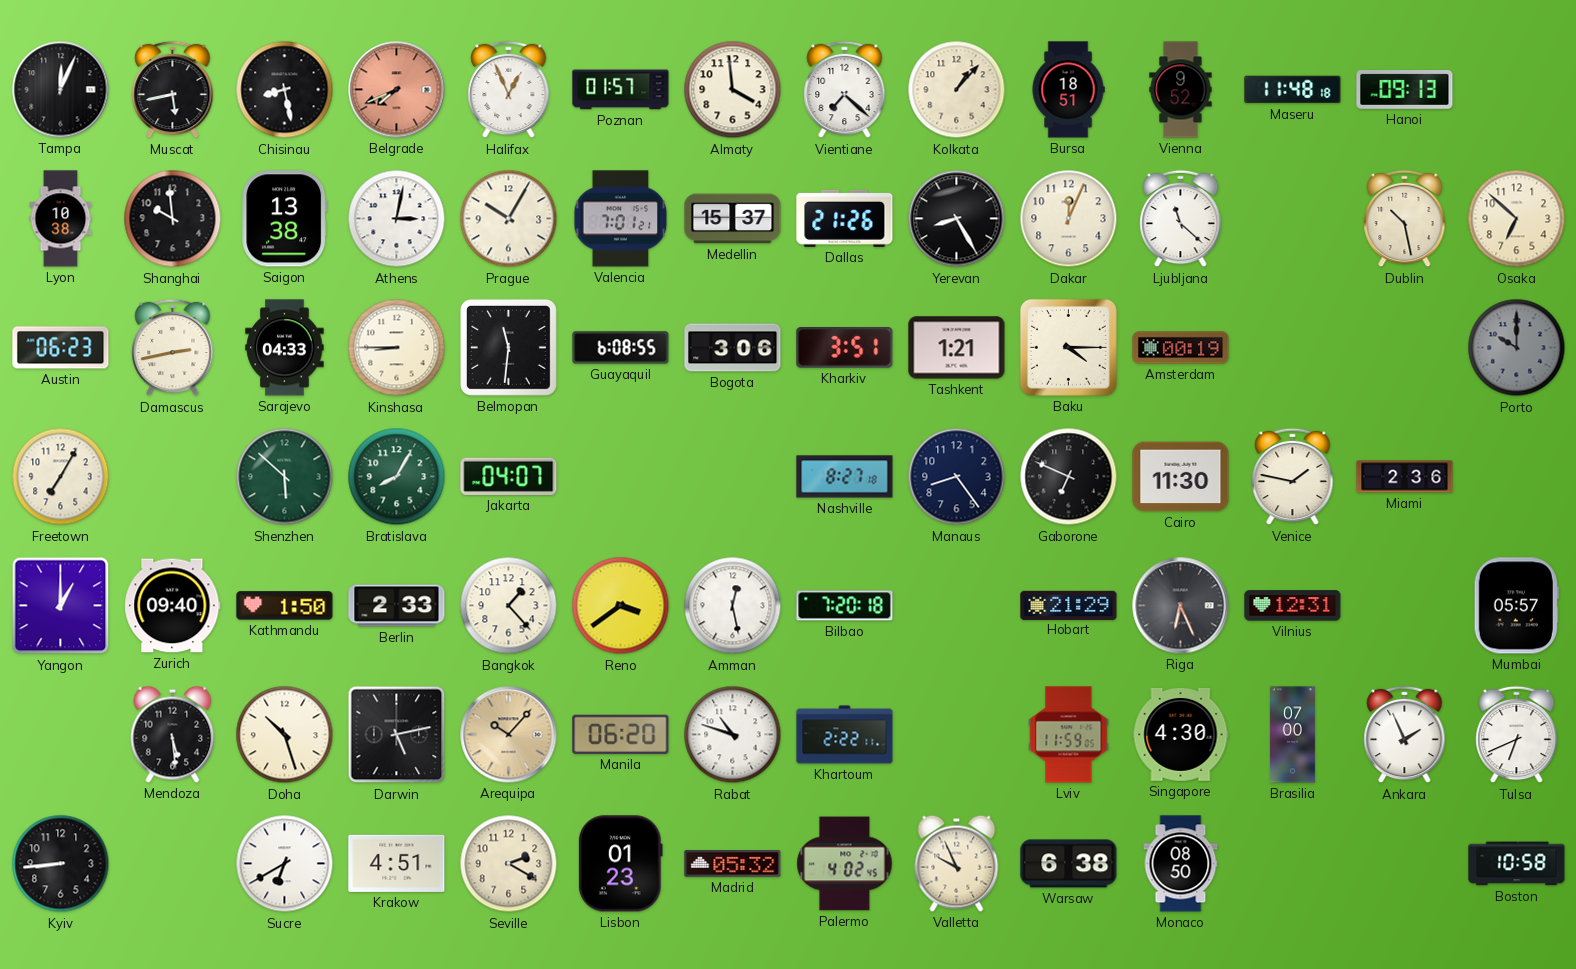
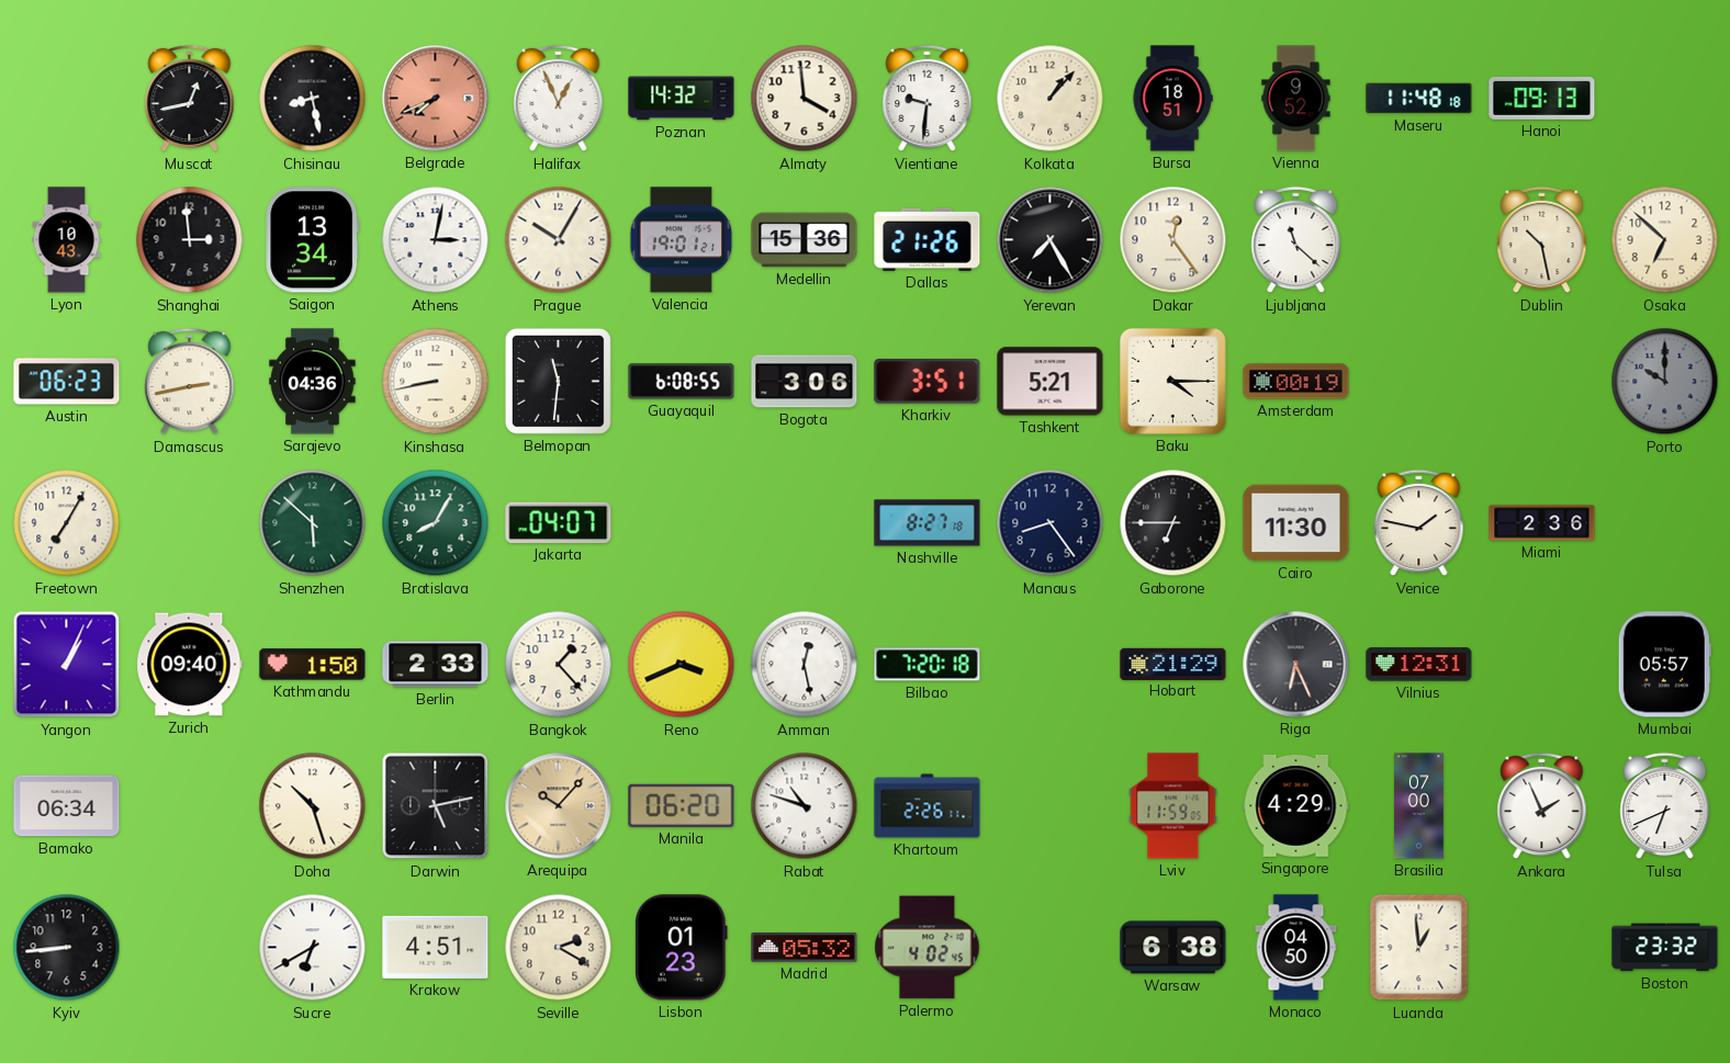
Tampa: 12:04 -> none (61, 90)
Muscat: 5:43 -> 12:43 (190, 99)
Poznan: 01:57 -> 14:32 (682, 99)
Vientiane: 7:22 -> 9:31 (928, 99)
Lyon: 10:38 -> 10:43 (67, 240)
Shanghai: 9:59 -> 2:59 (190, 240)
Saigon: 13:38 -> 13:34 (313, 240)
Valencia: 7:01 -> 19:01 (682, 240)
Medellin: 15:37 -> 15:36 (805, 240)
Yerevan: 8:25 -> 7:25 (1051, 240)
Dakar: 12:04 -> 12:24 (1173, 240)
Sarajevo: 04:33 -> 04:36 (313, 382)
Kinshasa: 8:45 -> 8:43 (436, 382)
Tashkent: 1:21 -> 5:21 (1051, 382)
Gaborone: 6:49 -> 6:45 (1173, 523)
Yangon: 1:00 -> 1:04 (67, 665)
Reno: 3:39 -> 3:41 (682, 665)
Bamako: none -> 06:34 (67, 806)
Mendoza: 5:29 -> none (173, 734)
Khartoum: 2:22 -> 2:26 (928, 806)
Singapore: 4:30 -> 4:29 (1296, 805)
Valletta: 9:56 -> none (957, 863)
Monaco: 08:50 -> 04:50 (1296, 948)
Luanda: none -> 12:59 (1419, 948)
Boston: 10:58 -> 23:32 (1665, 948)
